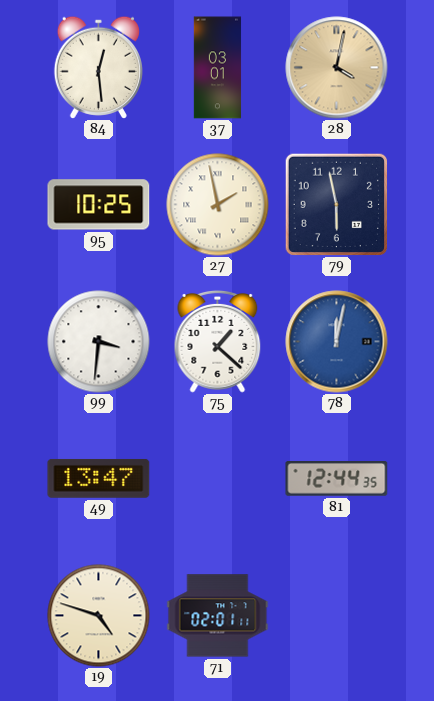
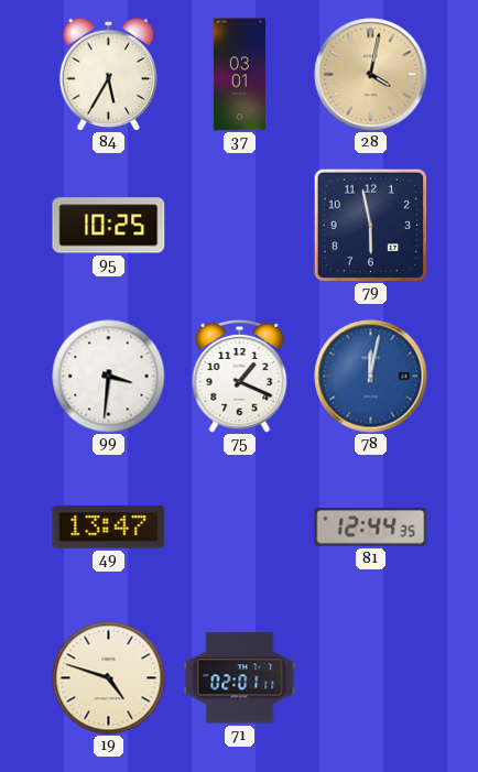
84: 12:29 -> 5:35 (108, 74)
27: 1:58 -> none (218, 205)
75: 1:22 -> 1:19 (240, 376)
